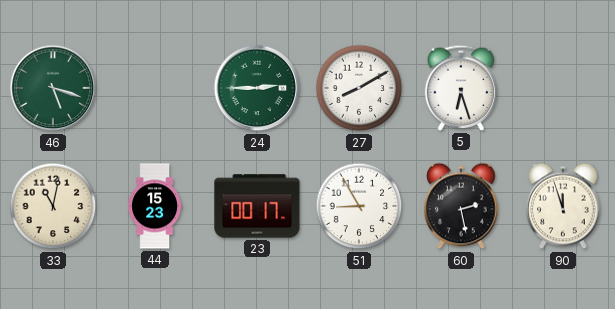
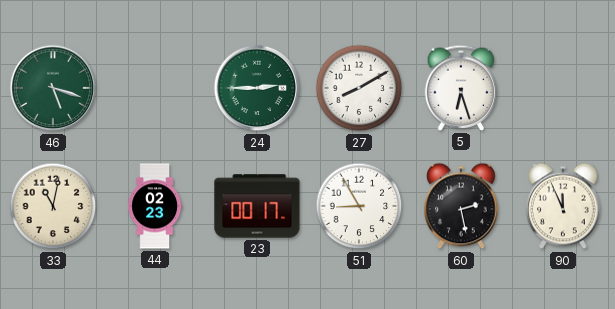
44: 15:23 -> 02:23 (154, 206)
90: 11:57 -> 11:56 (563, 206)
